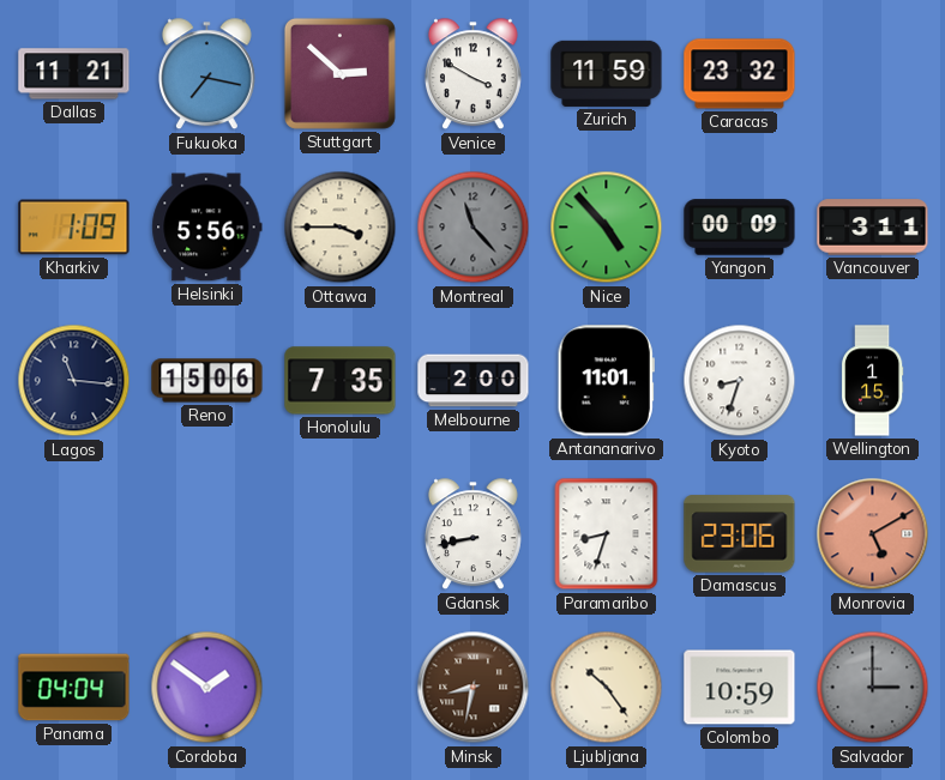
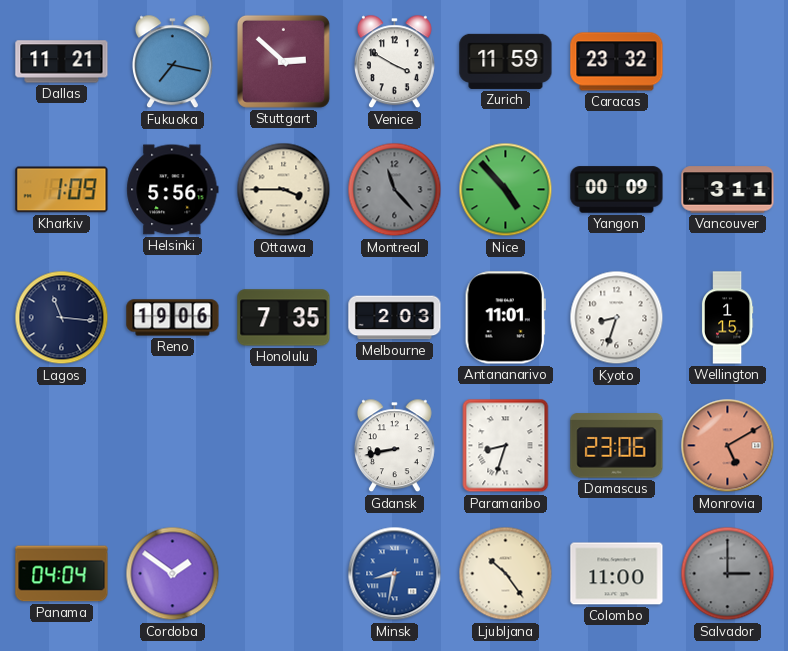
Reno: 15:06 -> 19:06 (173, 318)
Melbourne: 2:00 -> 2:03 (395, 318)
Minsk dial: brown -> blue (395, 574)
Colombo: 10:59 -> 11:00 (617, 574)
